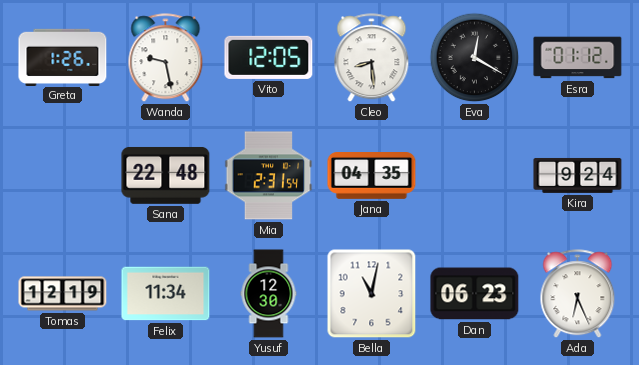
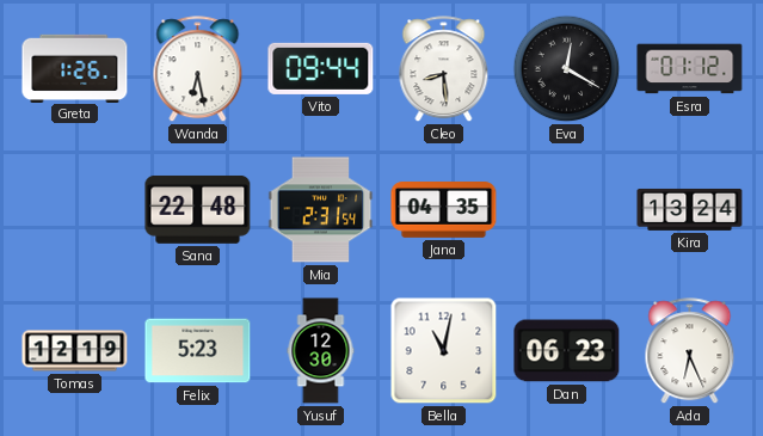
Wanda: 9:28 -> 6:28 (198, 69)
Vito: 12:05 -> 09:44 (321, 68)
Kira: 9:24 -> 13:24 (690, 209)
Felix: 11:34 -> 5:23 (198, 351)
